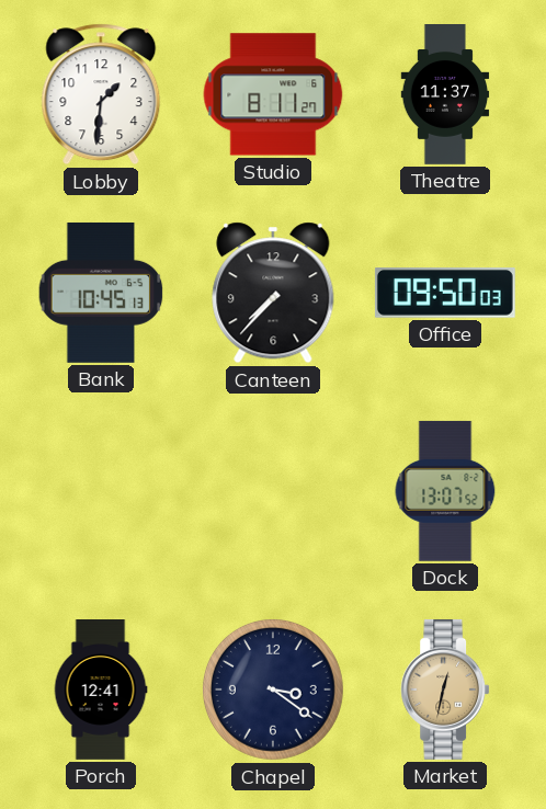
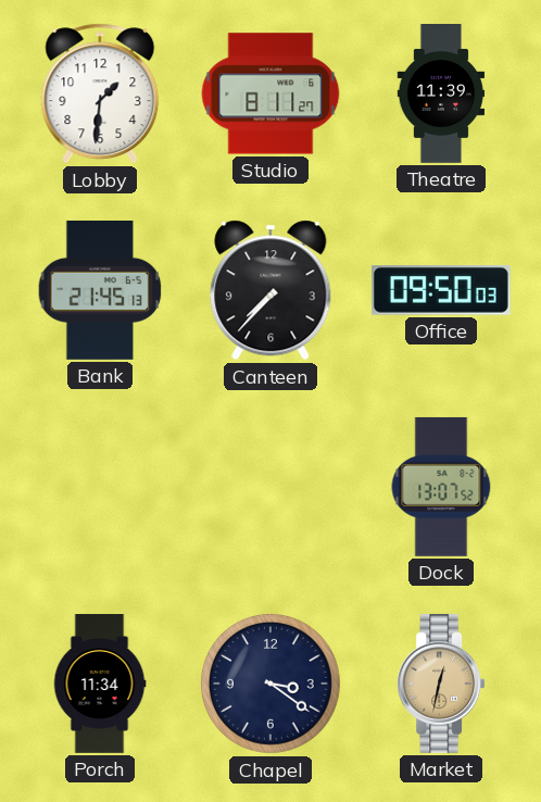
Theatre: 11:37 -> 11:39 (441, 95)
Bank: 10:45 -> 21:45 (100, 290)
Porch: 12:41 -> 11:34 (100, 685)
